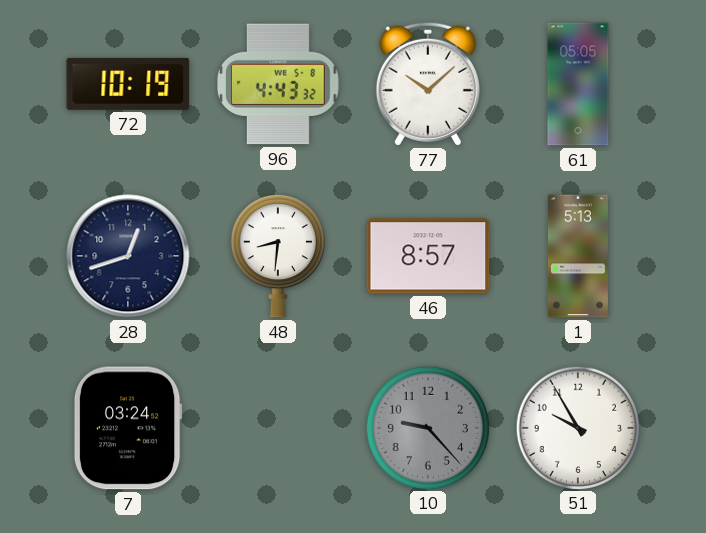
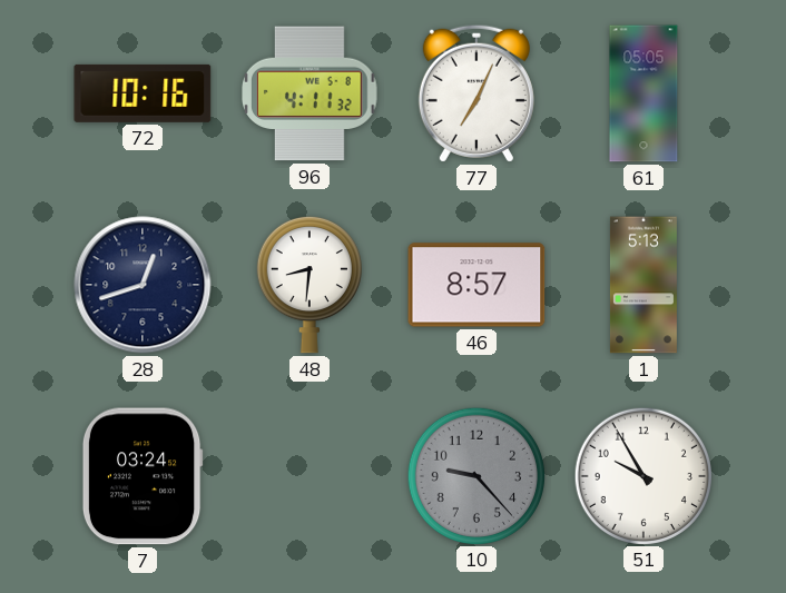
72: 10:19 -> 10:16 (143, 93)
96: 4:43 -> 4:11 (311, 93)
77: 10:08 -> 7:04 (476, 93)
